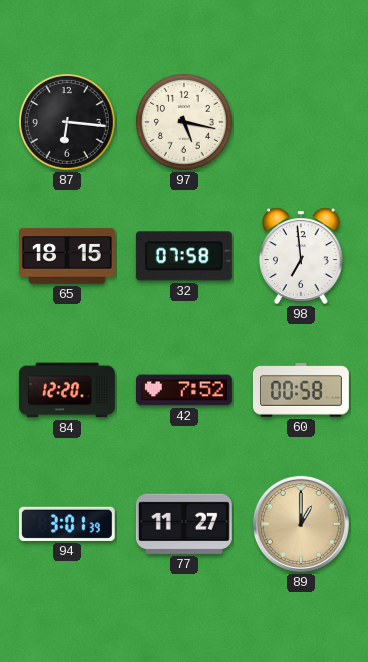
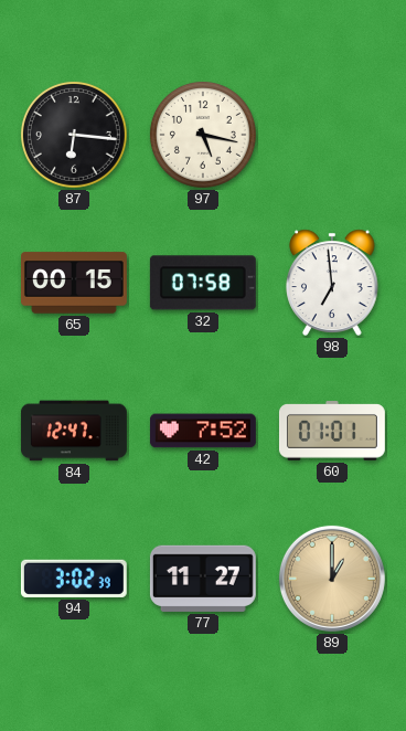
65: 18:15 -> 00:15 (74, 283)
84: 12:20 -> 12:47 (74, 431)
60: 00:58 -> 01:01 (332, 431)
94: 3:01 -> 3:02 (74, 579)
